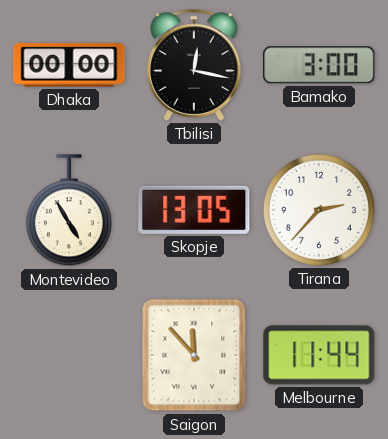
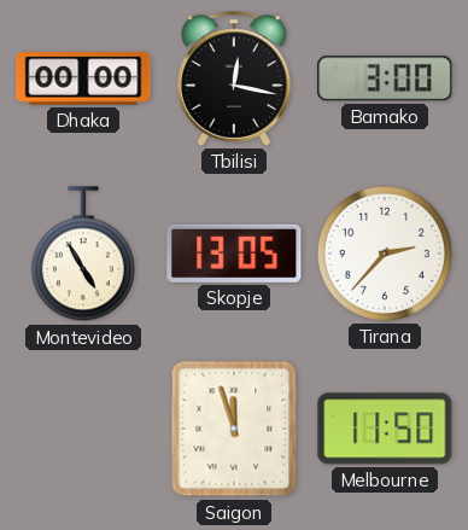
Saigon: 11:53 -> 11:57 (234, 429)
Melbourne: 11:44 -> 11:50 (385, 429)
